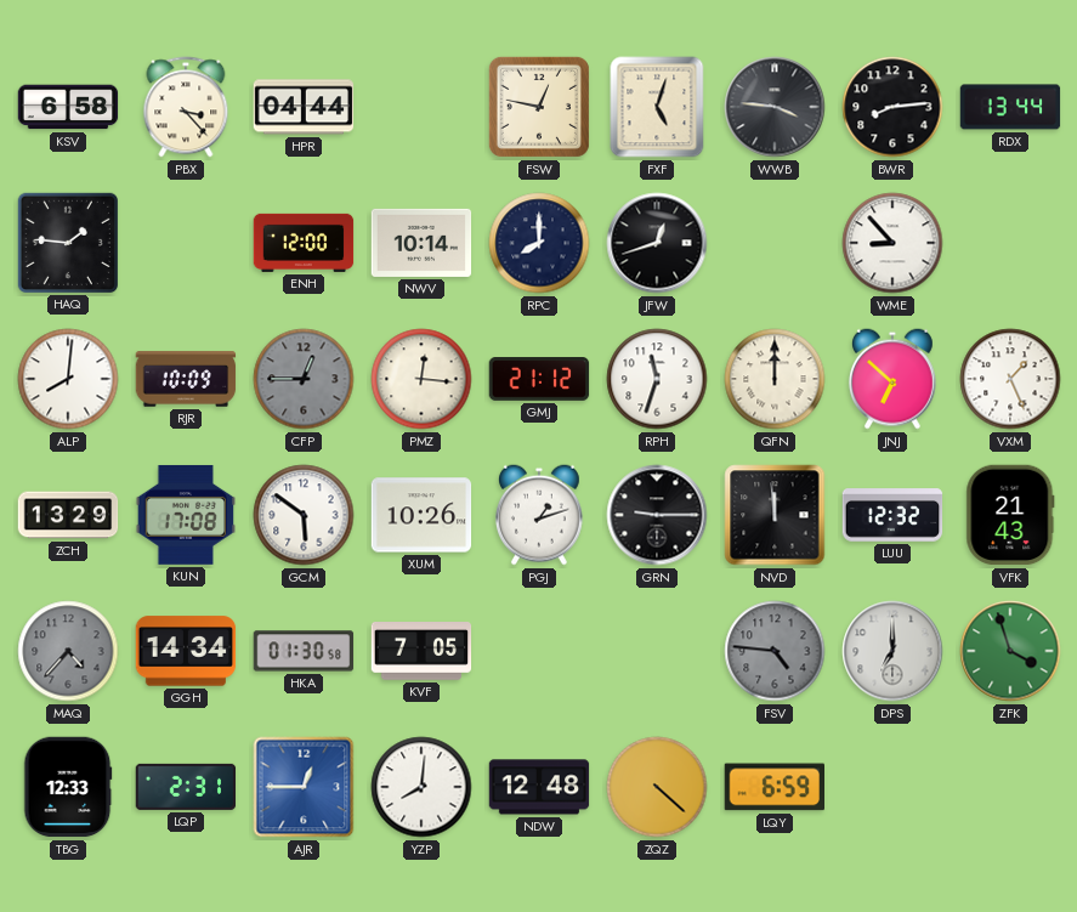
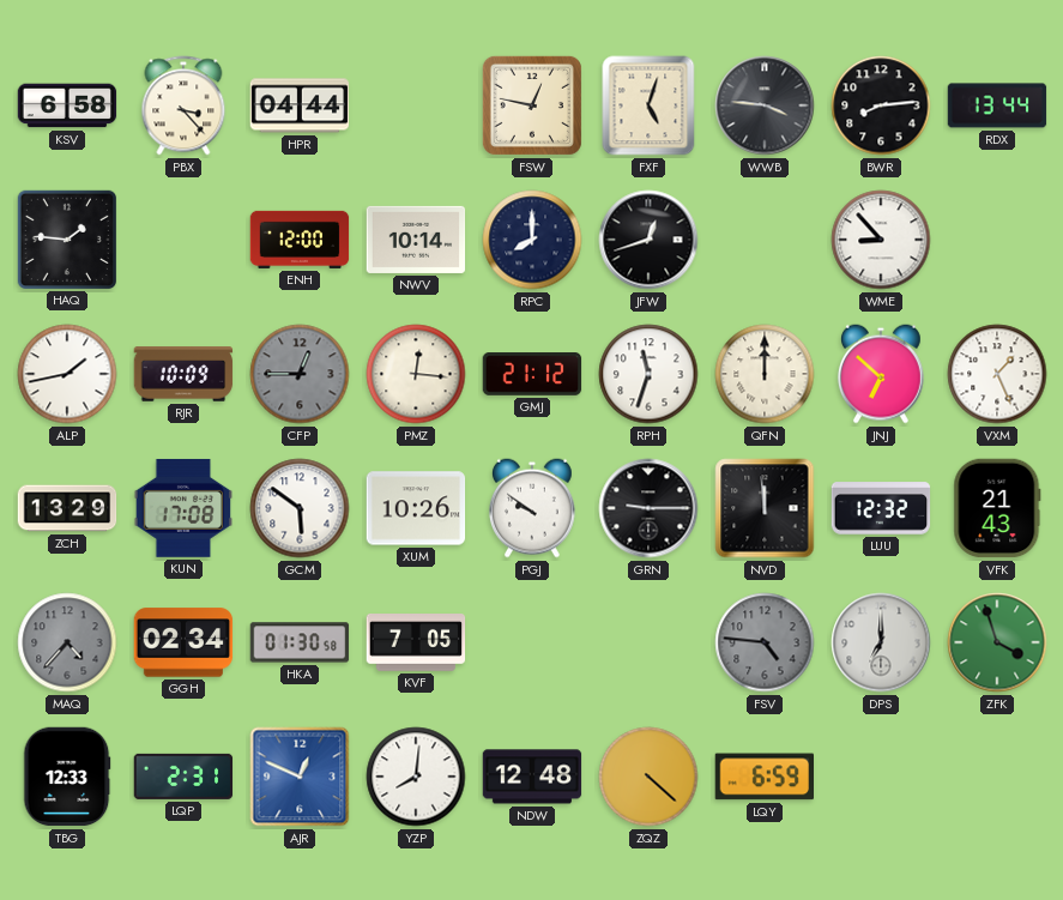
ALP: 8:01 -> 1:43 (67, 374)
PGJ: 1:12 -> 9:51 (532, 508)
GGH: 14:34 -> 02:34 (183, 642)
AJR: 12:45 -> 12:49 (300, 777)
